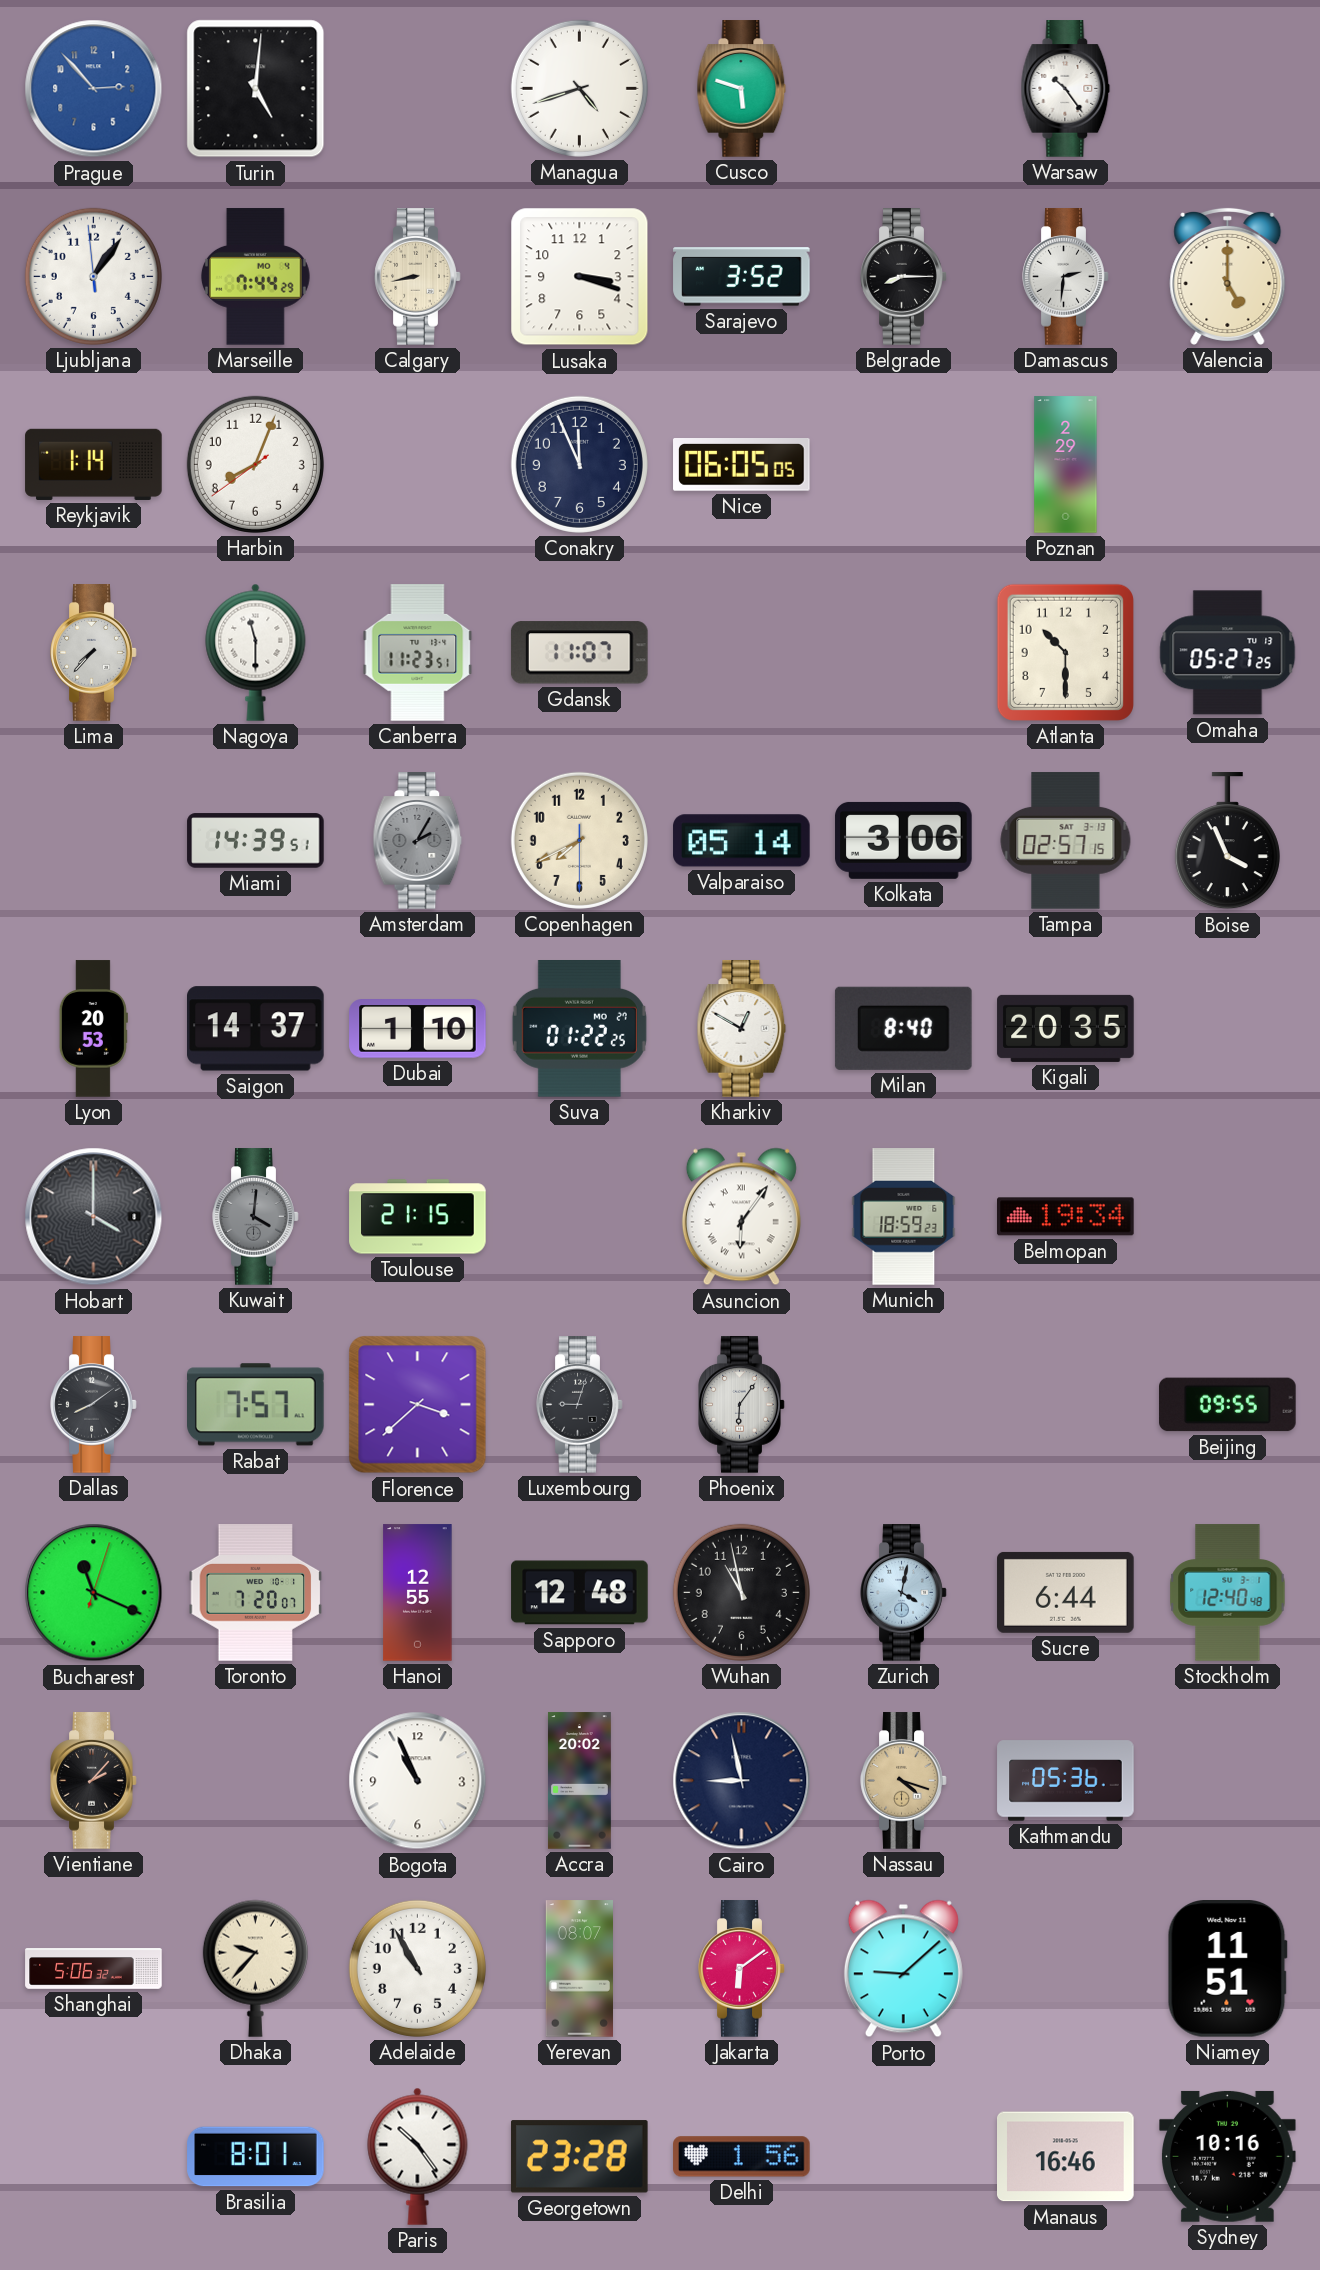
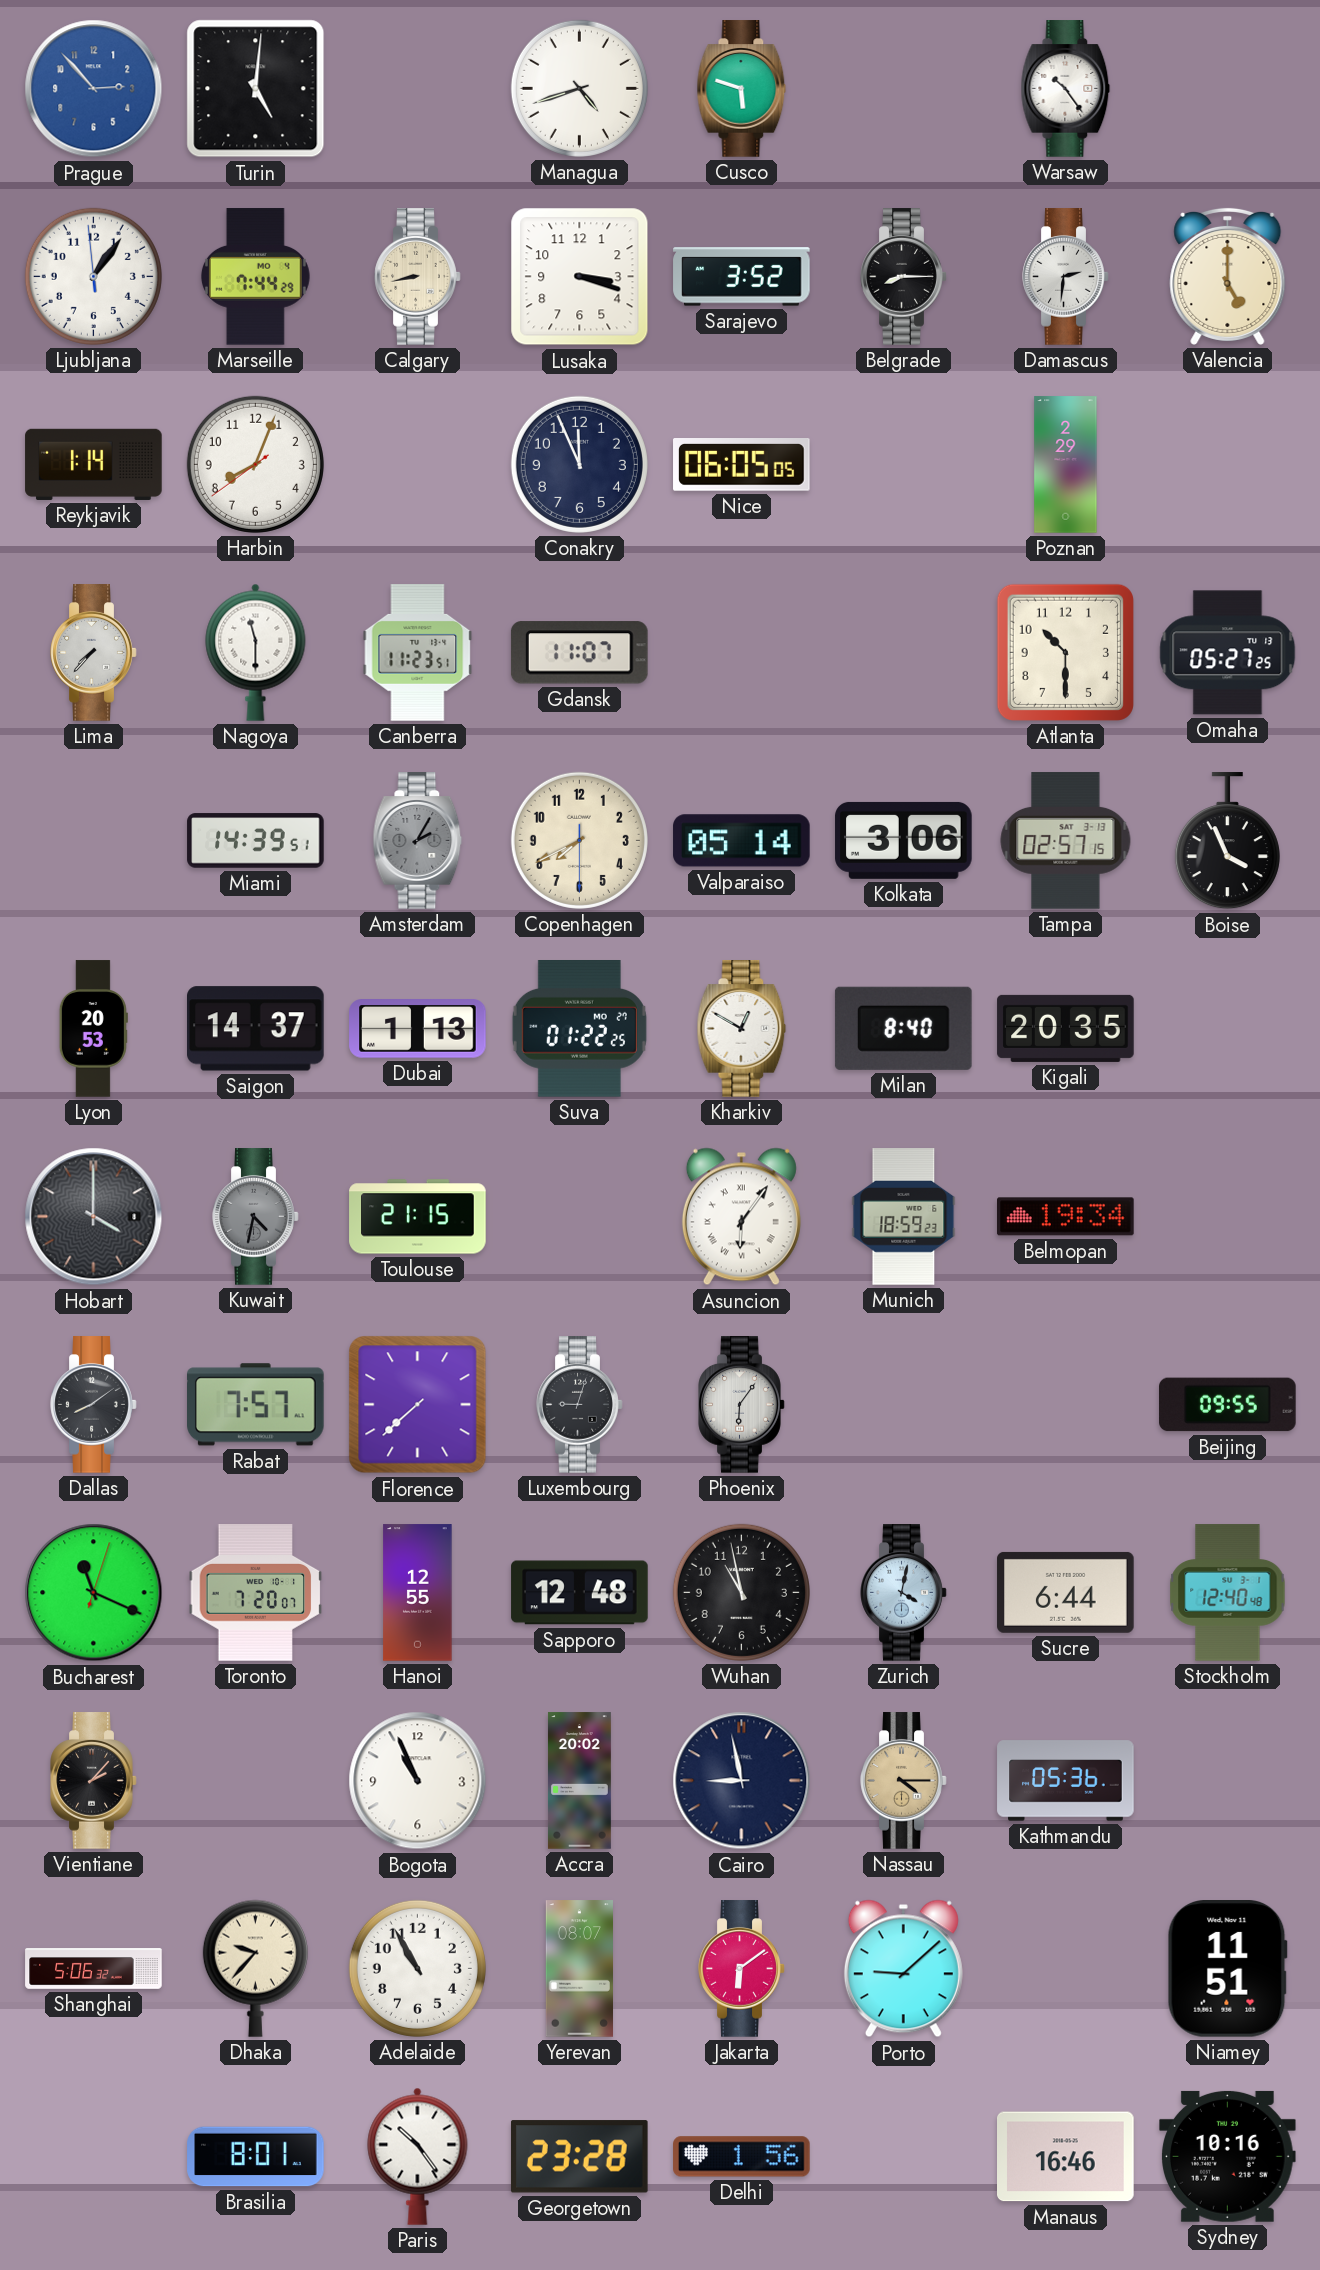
Dubai: 1:10 -> 1:13 (418, 1029)
Kuwait: 4:01 -> 4:32 (256, 1217)
Florence: 3:38 -> 7:38 (418, 1405)
Nassau: 4:18 -> 4:15 (904, 1781)
